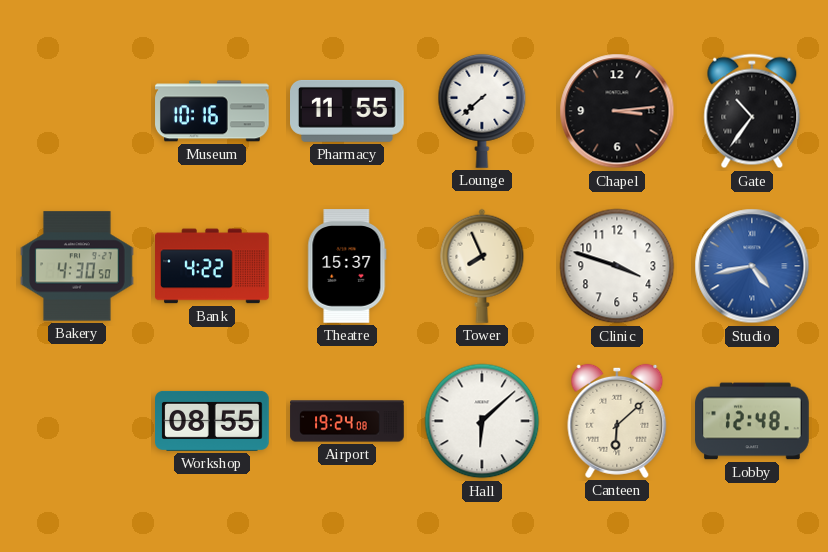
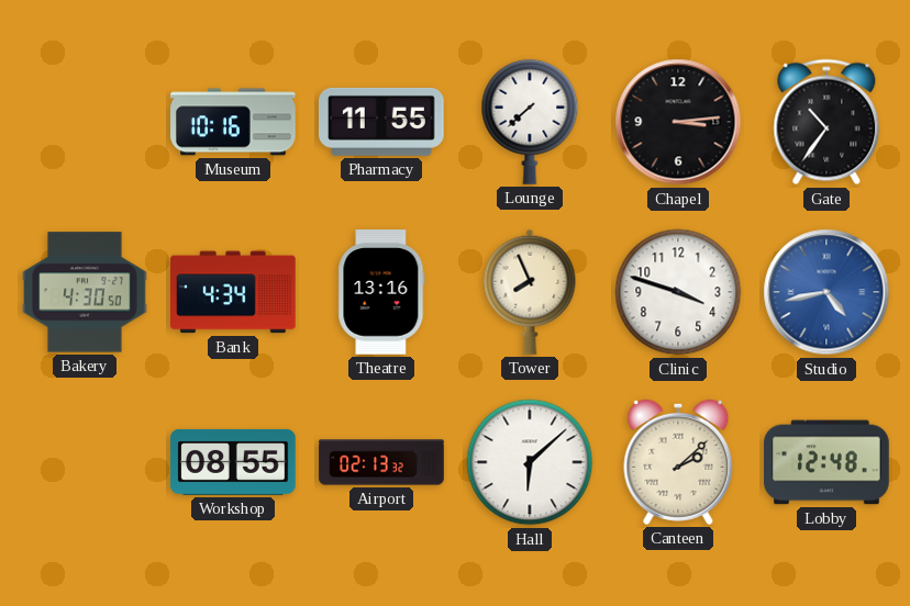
Bank: 4:22 -> 4:34 (233, 292)
Theatre: 15:37 -> 13:16 (381, 292)
Airport: 19:24 -> 02:13 (381, 462)
Canteen: 6:08 -> 2:08 (678, 462)
